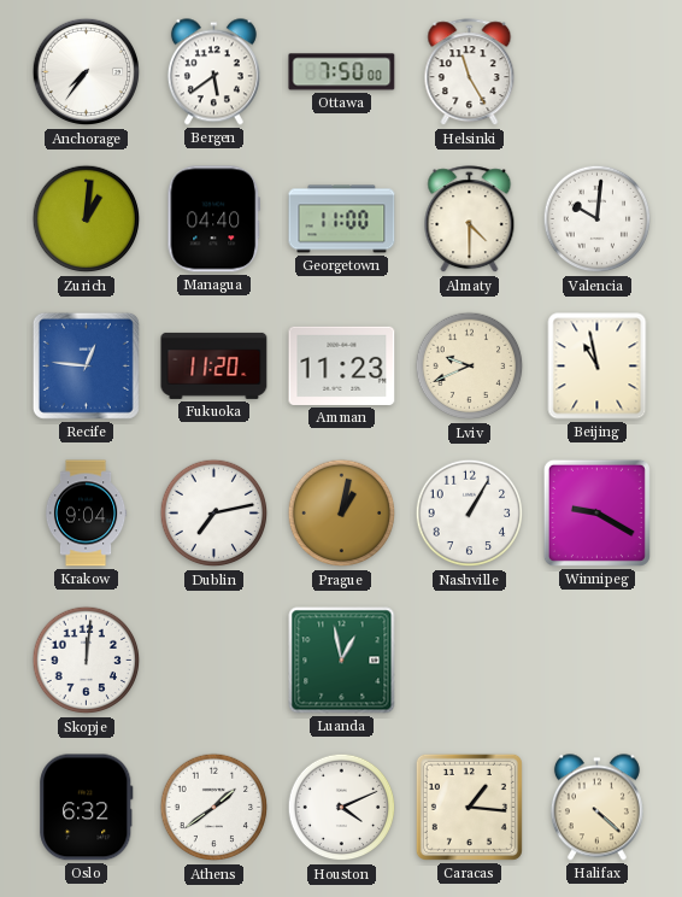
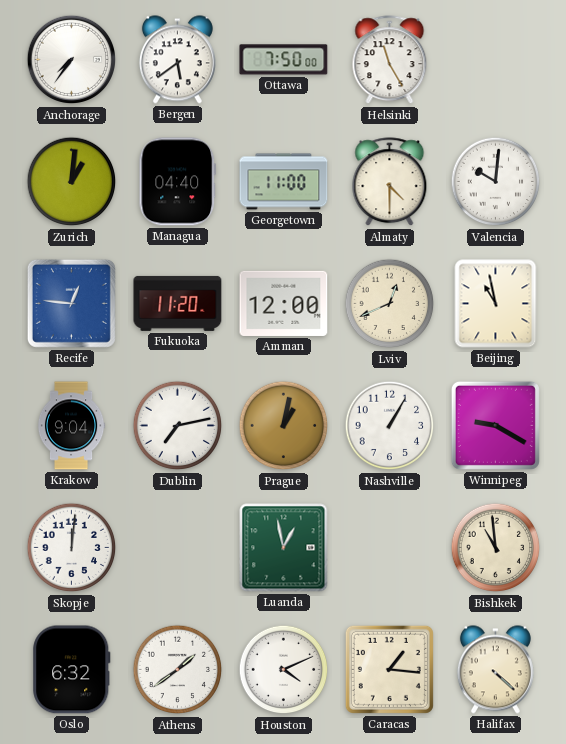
Amman: 11:23 -> 12:00 (284, 303)
Lviv: 9:41 -> 12:41 (390, 304)
Bishkek: none -> 10:59 (496, 548)
